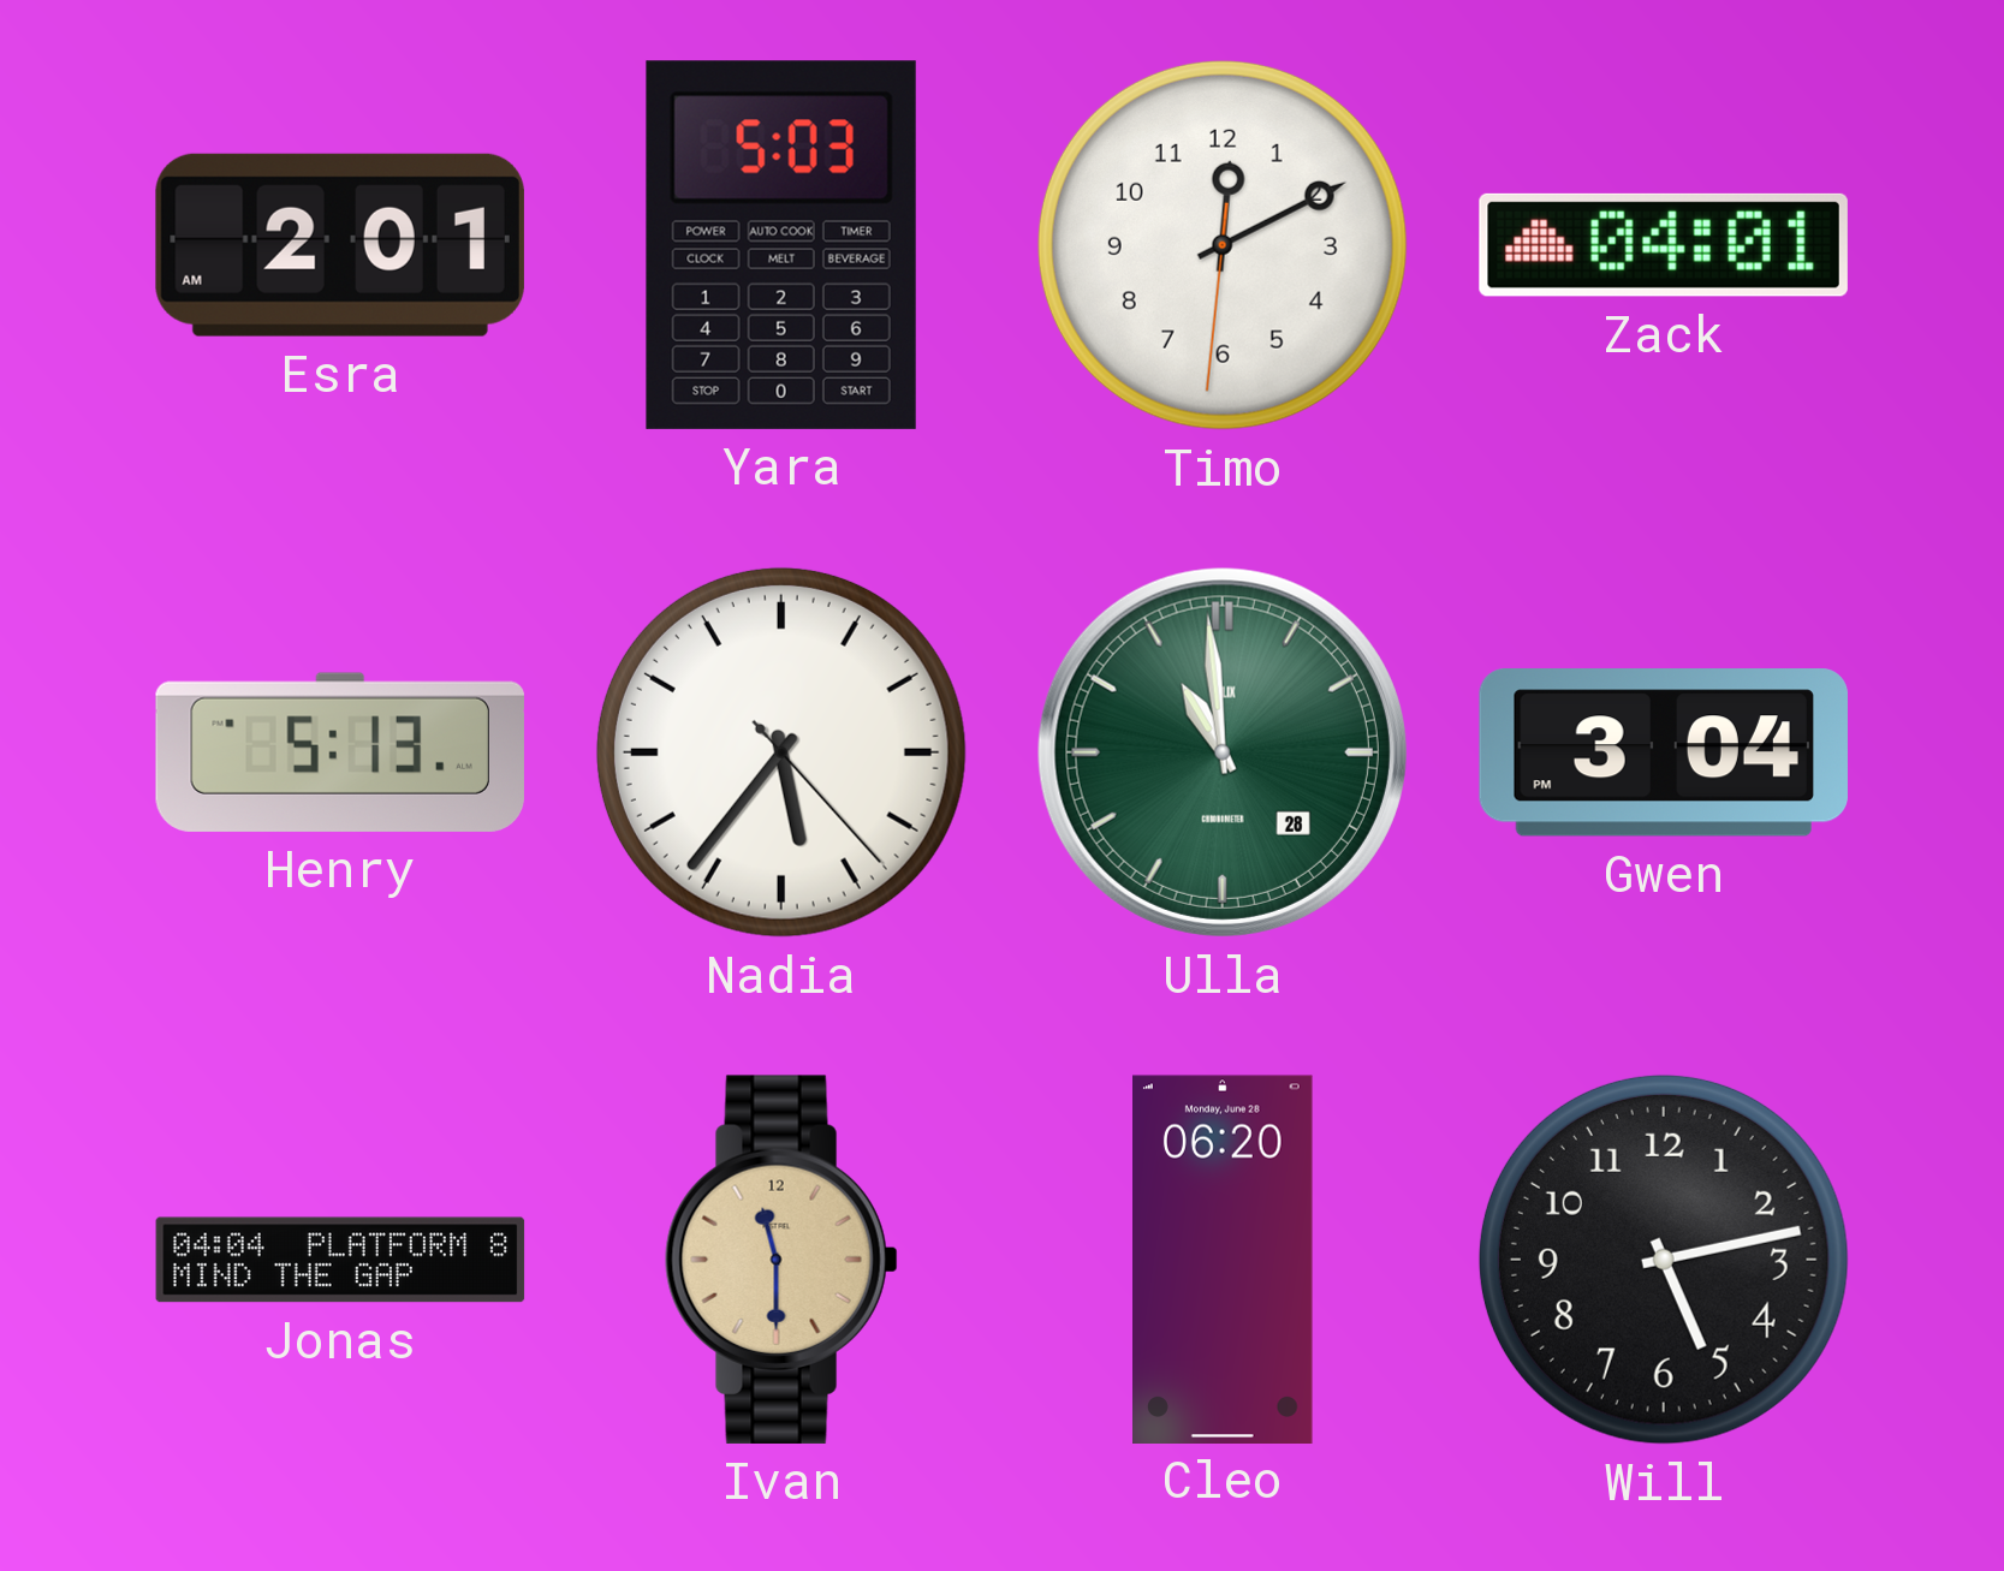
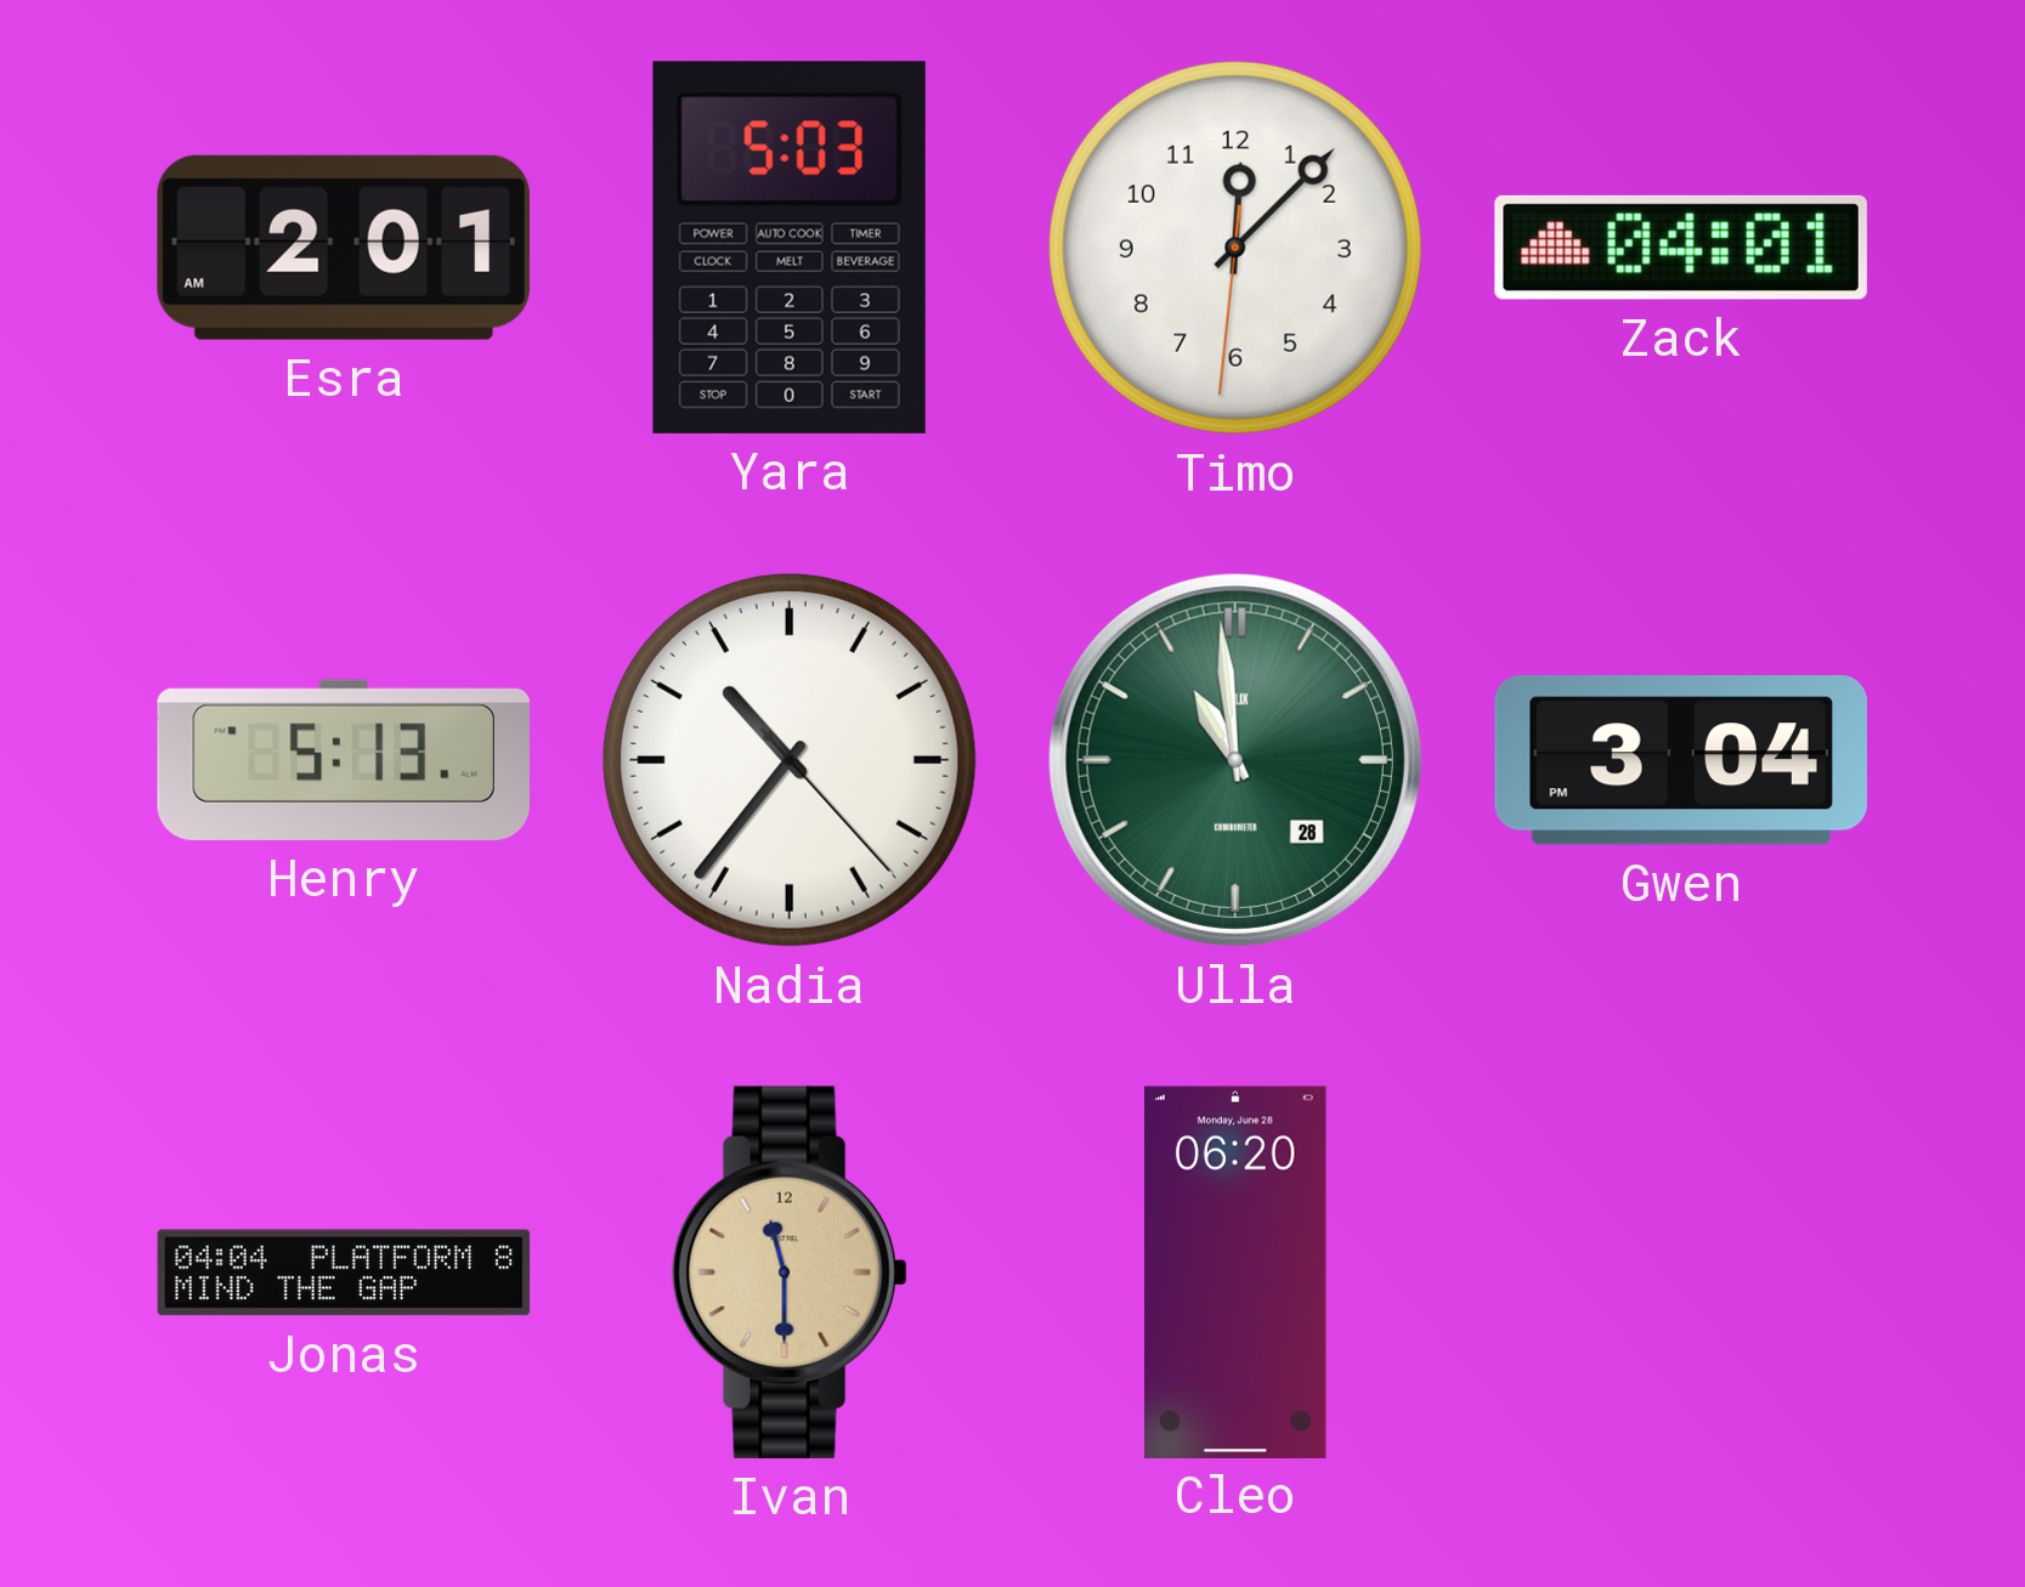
Timo: 12:10 -> 12:07 (1235, 248)
Nadia: 5:36 -> 10:36 (790, 760)
Will: 5:13 -> none (1664, 1260)
